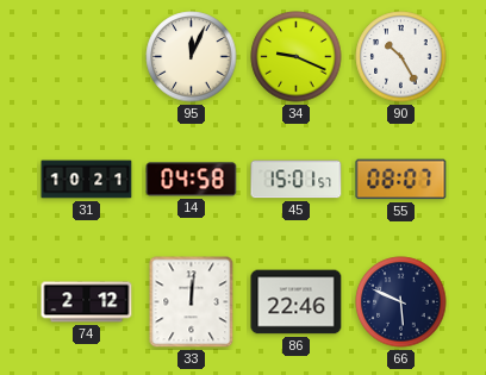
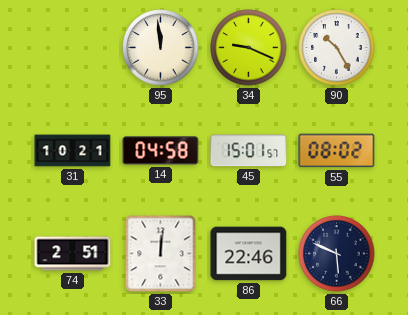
95: 12:04 -> 11:59 (161, 48)
55: 08:07 -> 08:02 (337, 151)
74: 2:12 -> 2:51 (73, 254)
